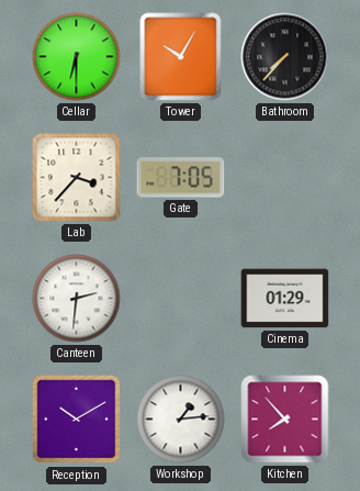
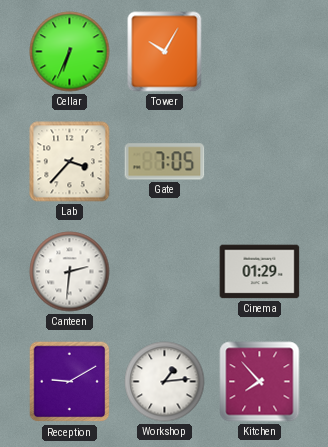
Cellar: 6:30 -> 6:34 (70, 52)
Bathroom: 7:37 -> none (285, 57)
Reception: 10:10 -> 9:10 (70, 382)
